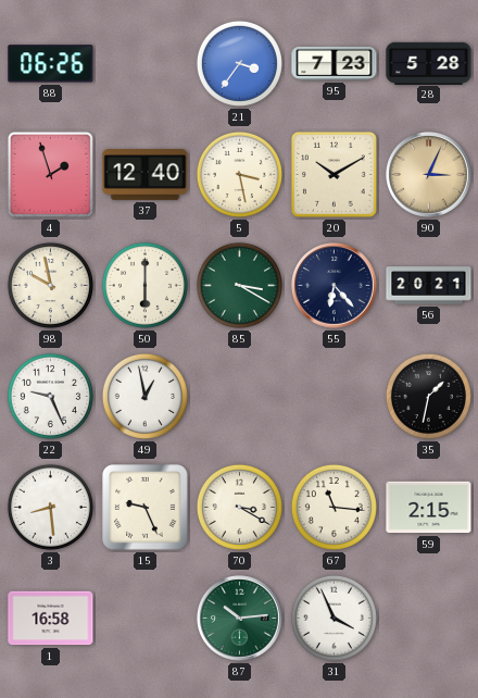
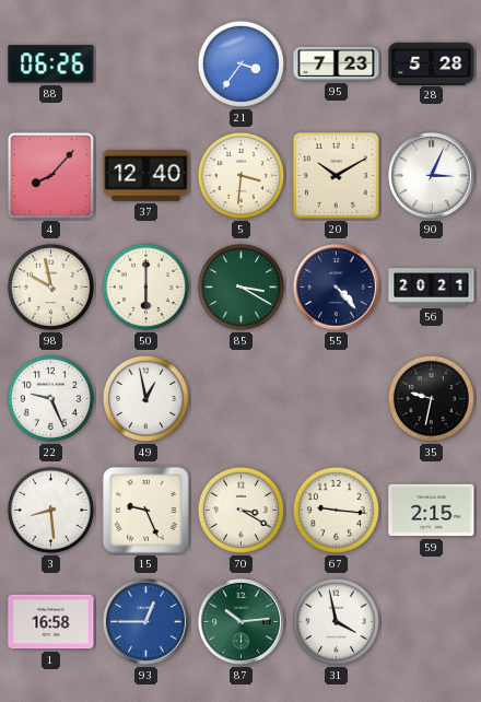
4: 1:57 -> 8:07 (50, 175)
5: 3:28 -> 3:31 (241, 175)
90 dial: champagne -> white (432, 176)
55: 6:23 -> 4:23 (337, 288)
35: 1:32 -> 9:32 (431, 398)
67: 11:16 -> 9:16 (336, 510)
93: none -> 12:45 (146, 622)
31: 3:56 -> 3:58 (336, 621)
